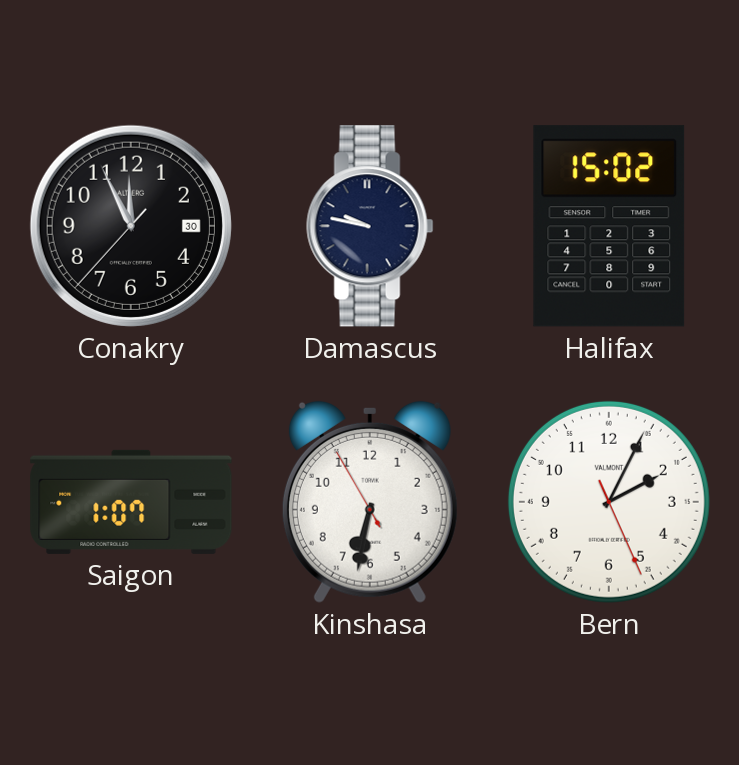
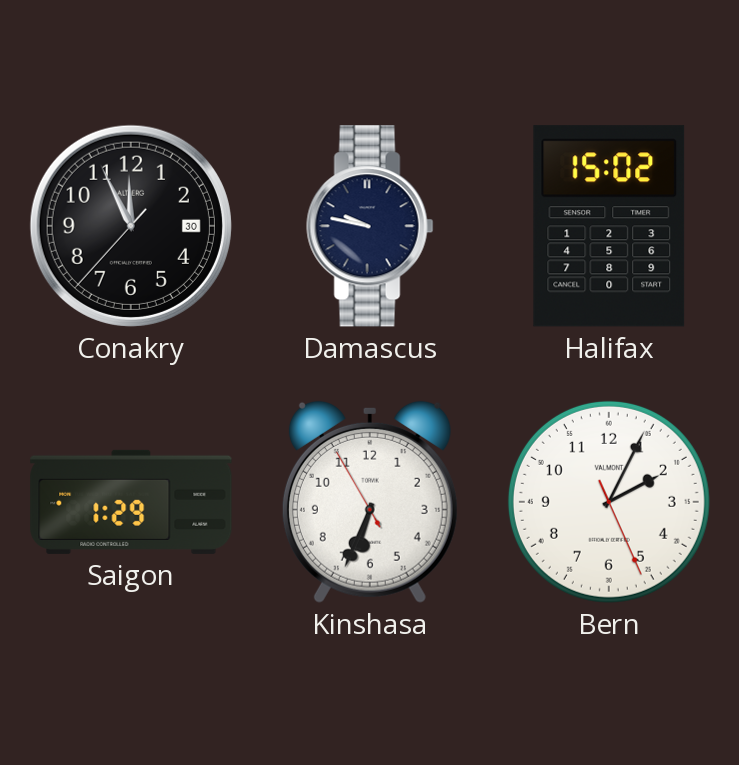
Saigon: 1:07 -> 1:29 (131, 502)
Kinshasa: 6:31 -> 6:33 (370, 502)
